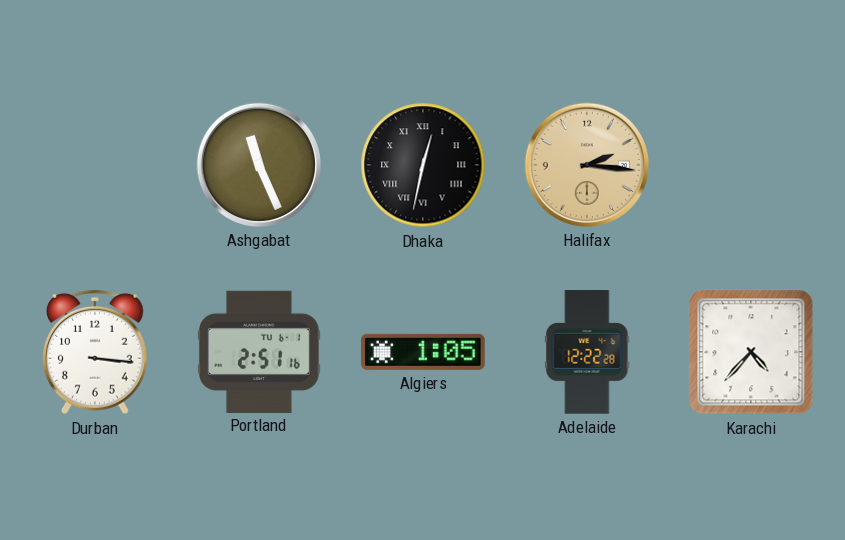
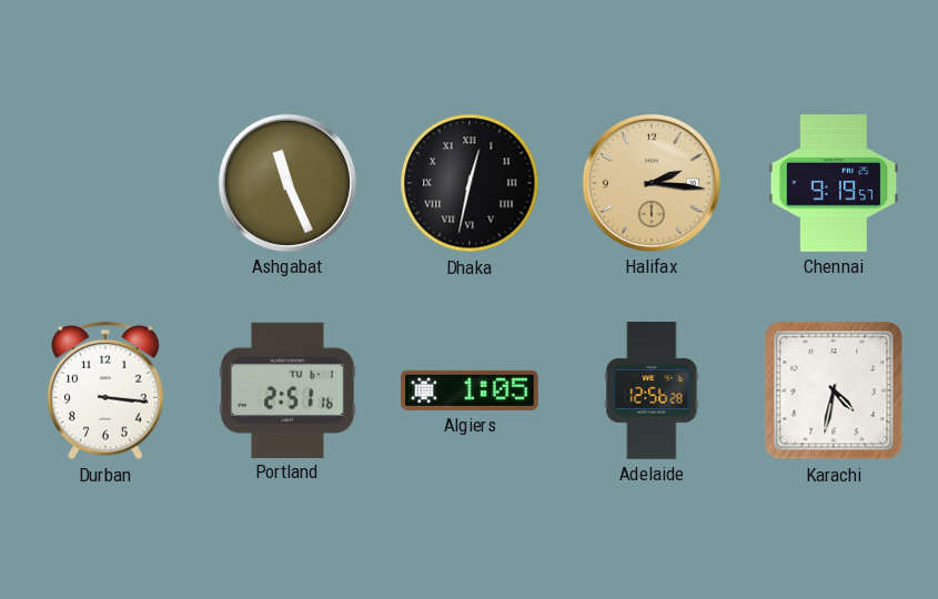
Chennai: none -> 9:19 (834, 183)
Adelaide: 12:22 -> 12:56 (652, 390)
Karachi: 4:37 -> 4:32 (834, 390)
